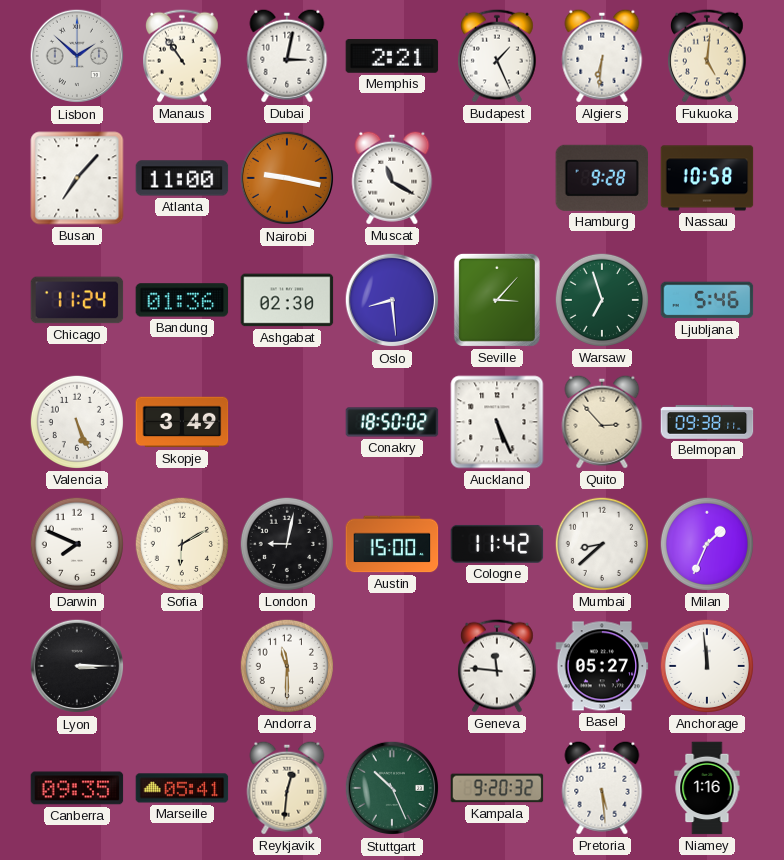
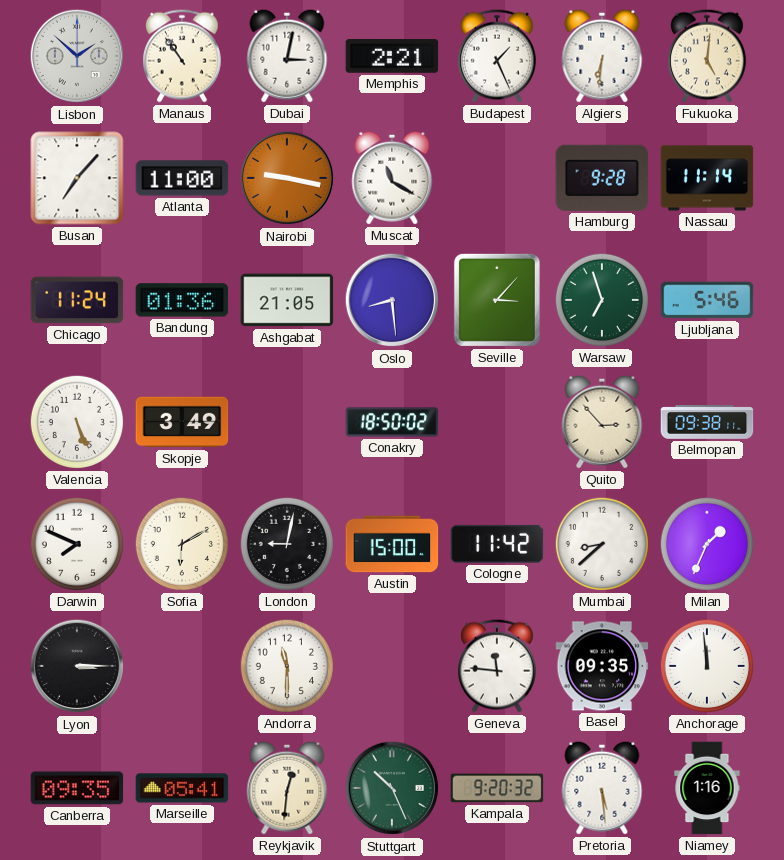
Nassau: 10:58 -> 11:14 (707, 178)
Ashgabat: 02:30 -> 21:05 (287, 300)
Auckland: 5:26 -> none (497, 422)
Basel: 05:27 -> 09:35 (602, 666)
